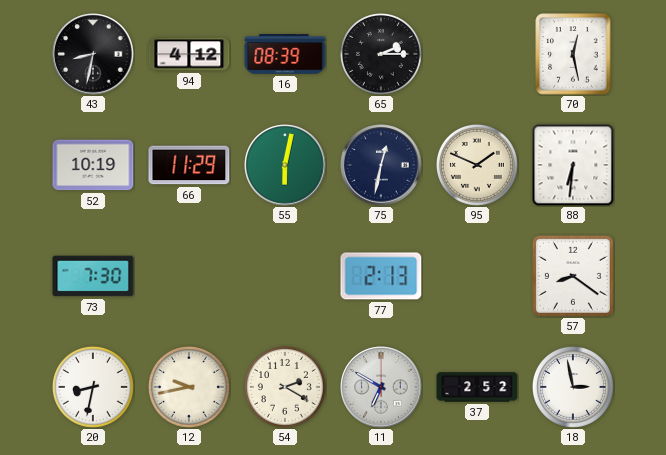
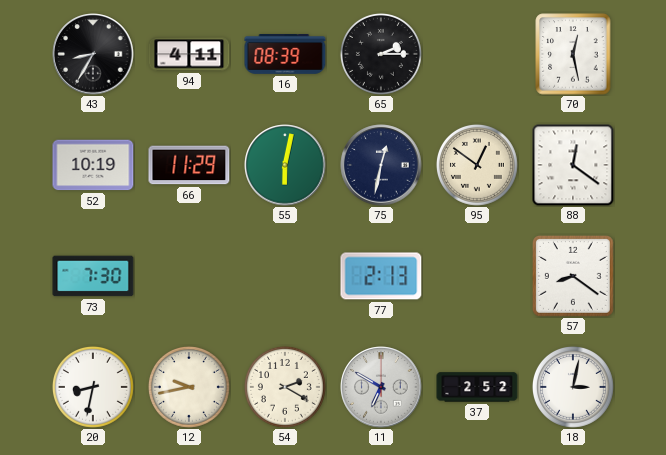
43: 8:32 -> 8:35 (93, 54)
94: 4:12 -> 4:11 (189, 54)
95: 1:49 -> 12:51 (477, 165)
88: 6:31 -> 12:21 (573, 165)
18: 2:58 -> 3:02 (573, 387)
